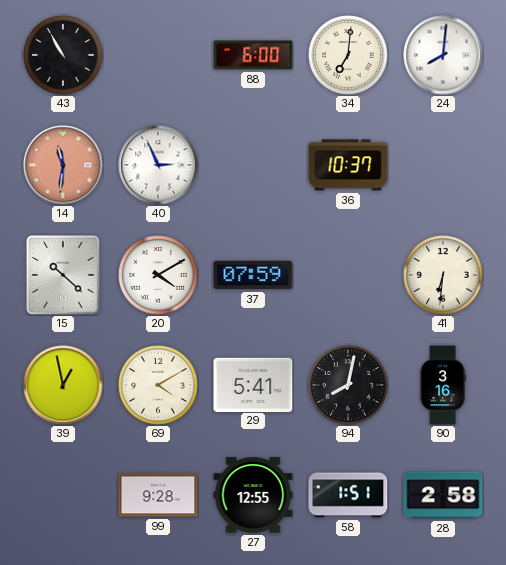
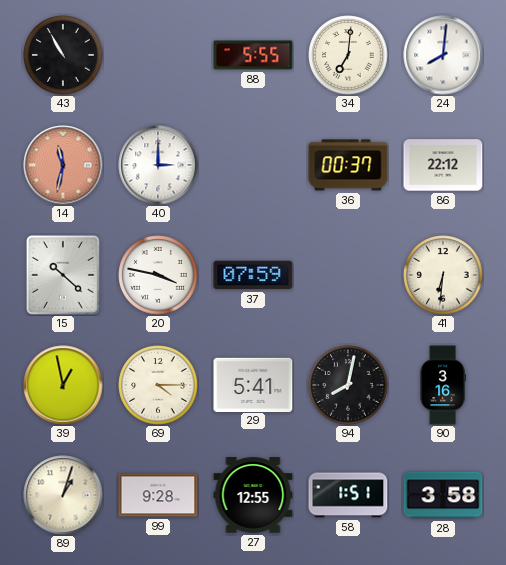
88: 6:00 -> 5:55 (253, 55)
14: 11:31 -> 11:32 (63, 165)
40: 2:56 -> 3:00 (158, 165)
36: 10:37 -> 00:37 (348, 165)
86: none -> 22:12 (443, 165)
20: 4:10 -> 3:47 (158, 275)
69: 4:10 -> 4:15 (158, 385)
89: none -> 1:03 (63, 495)
28: 2:58 -> 3:58 (443, 495)
